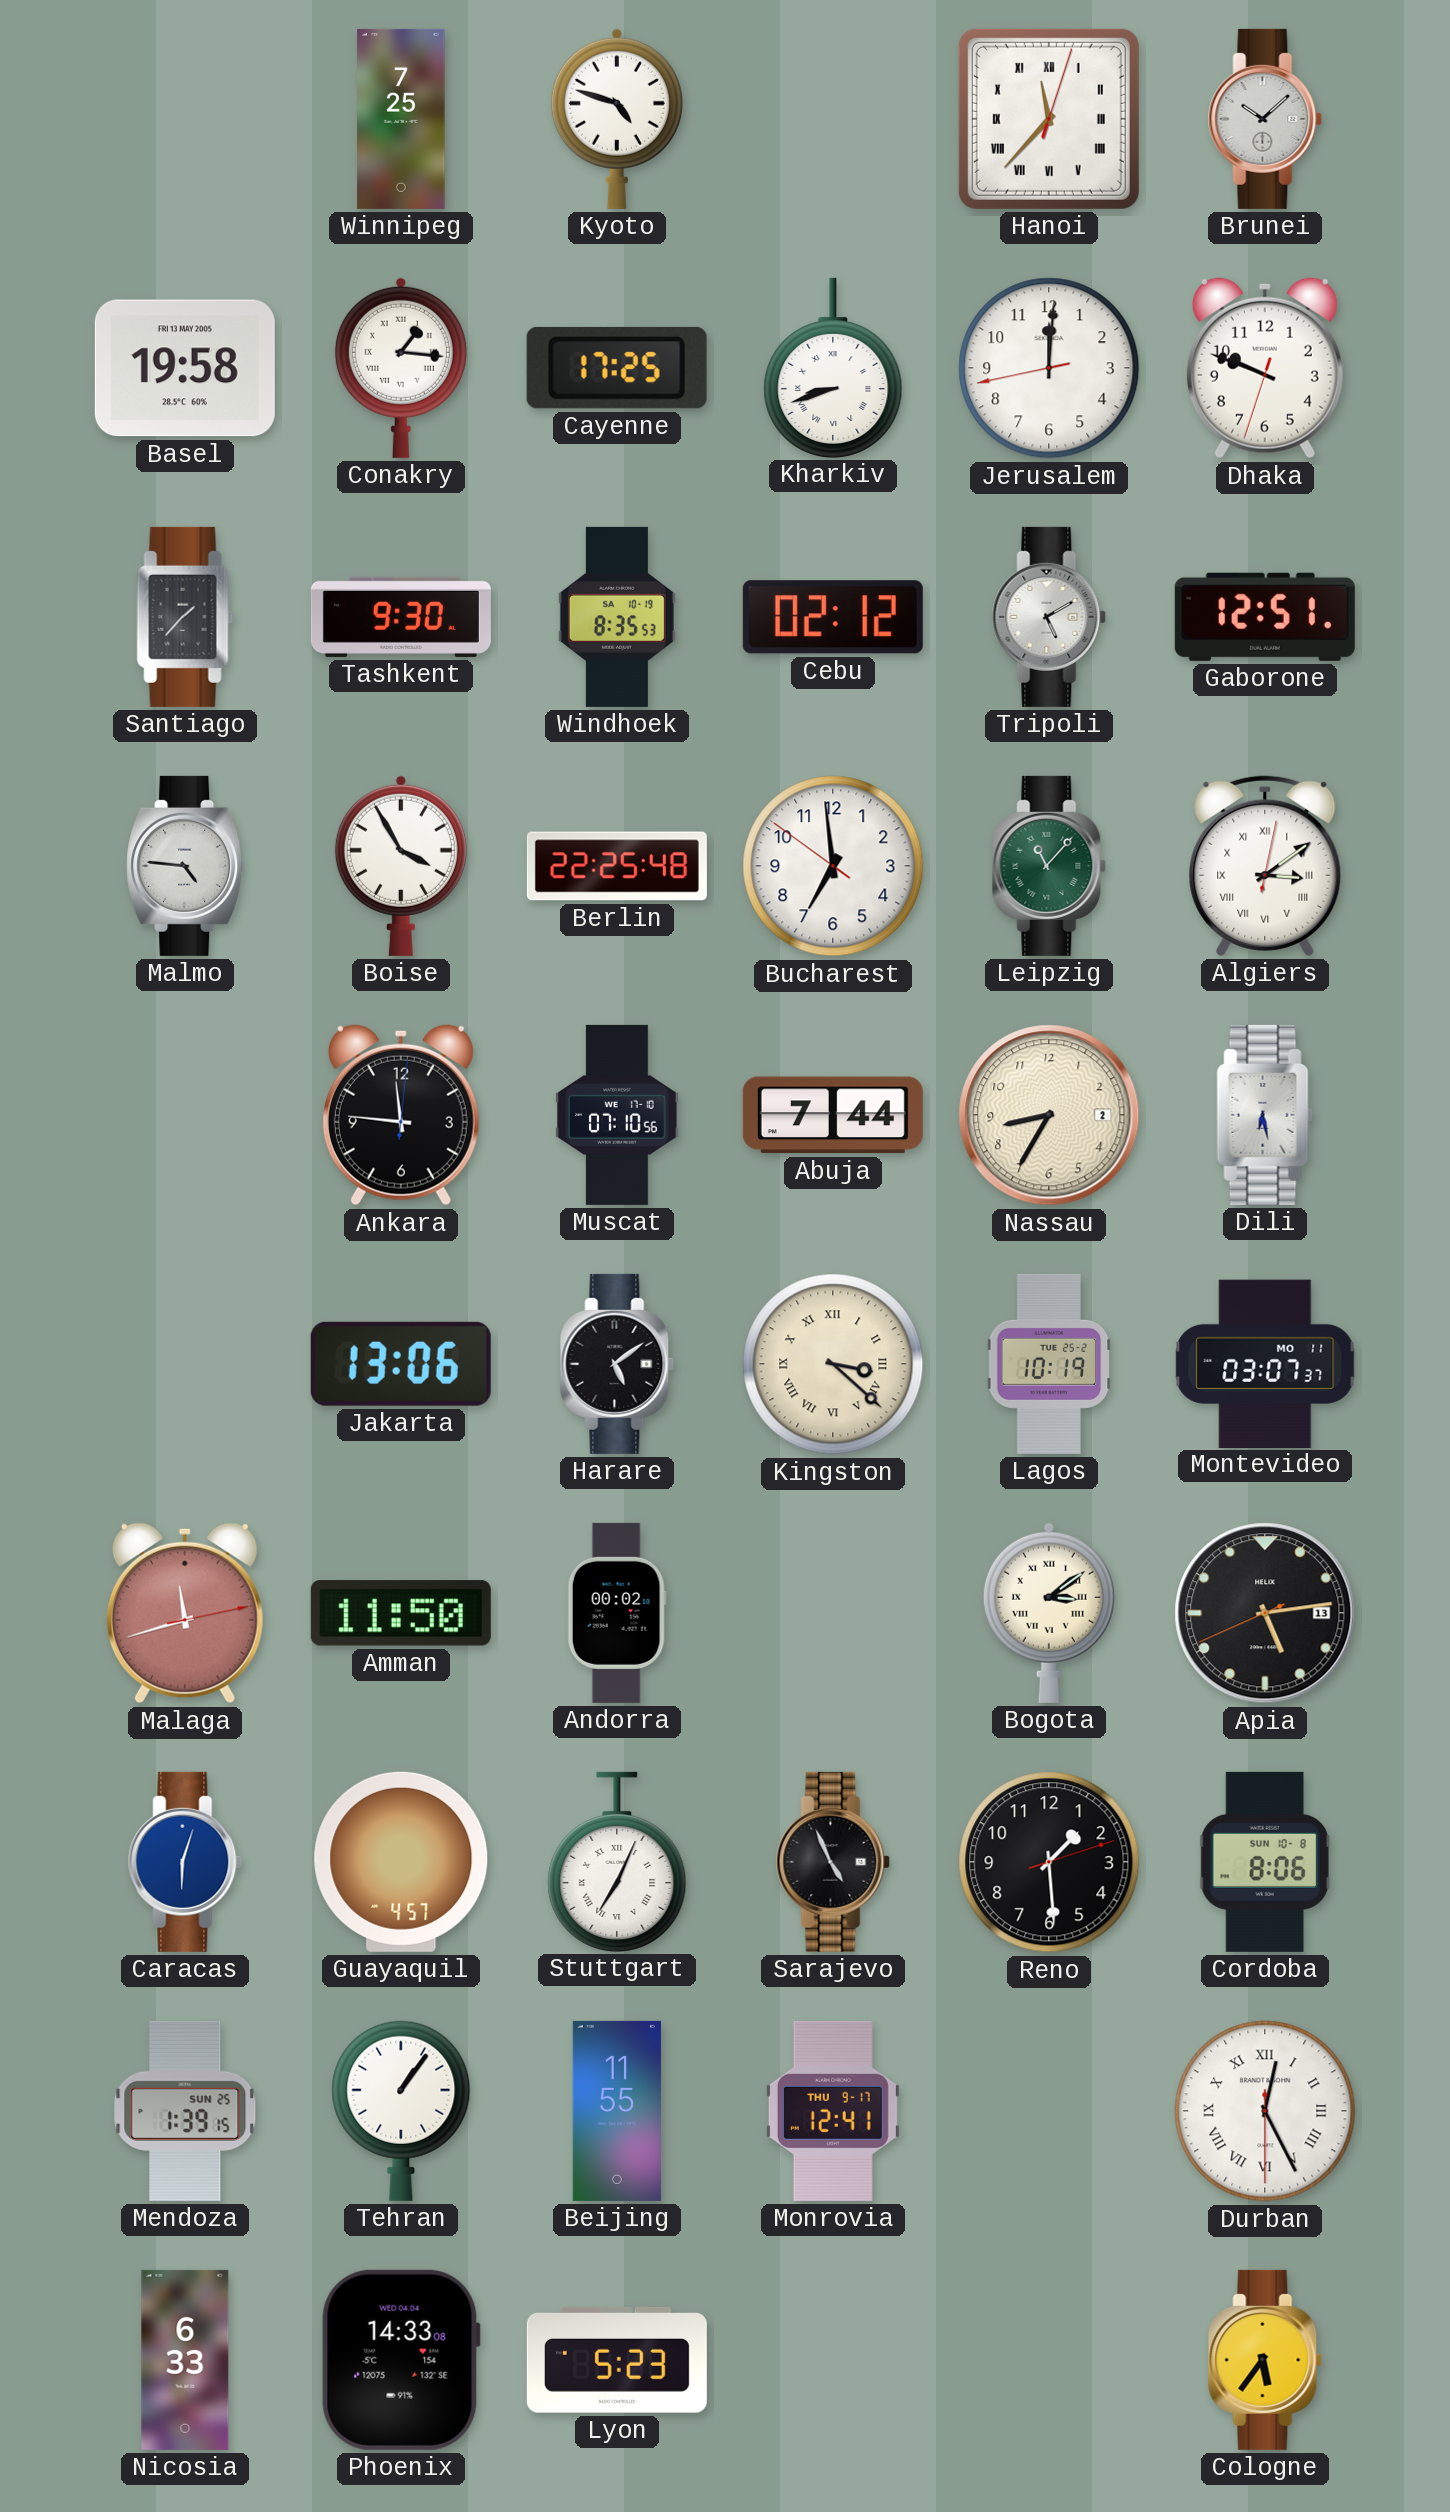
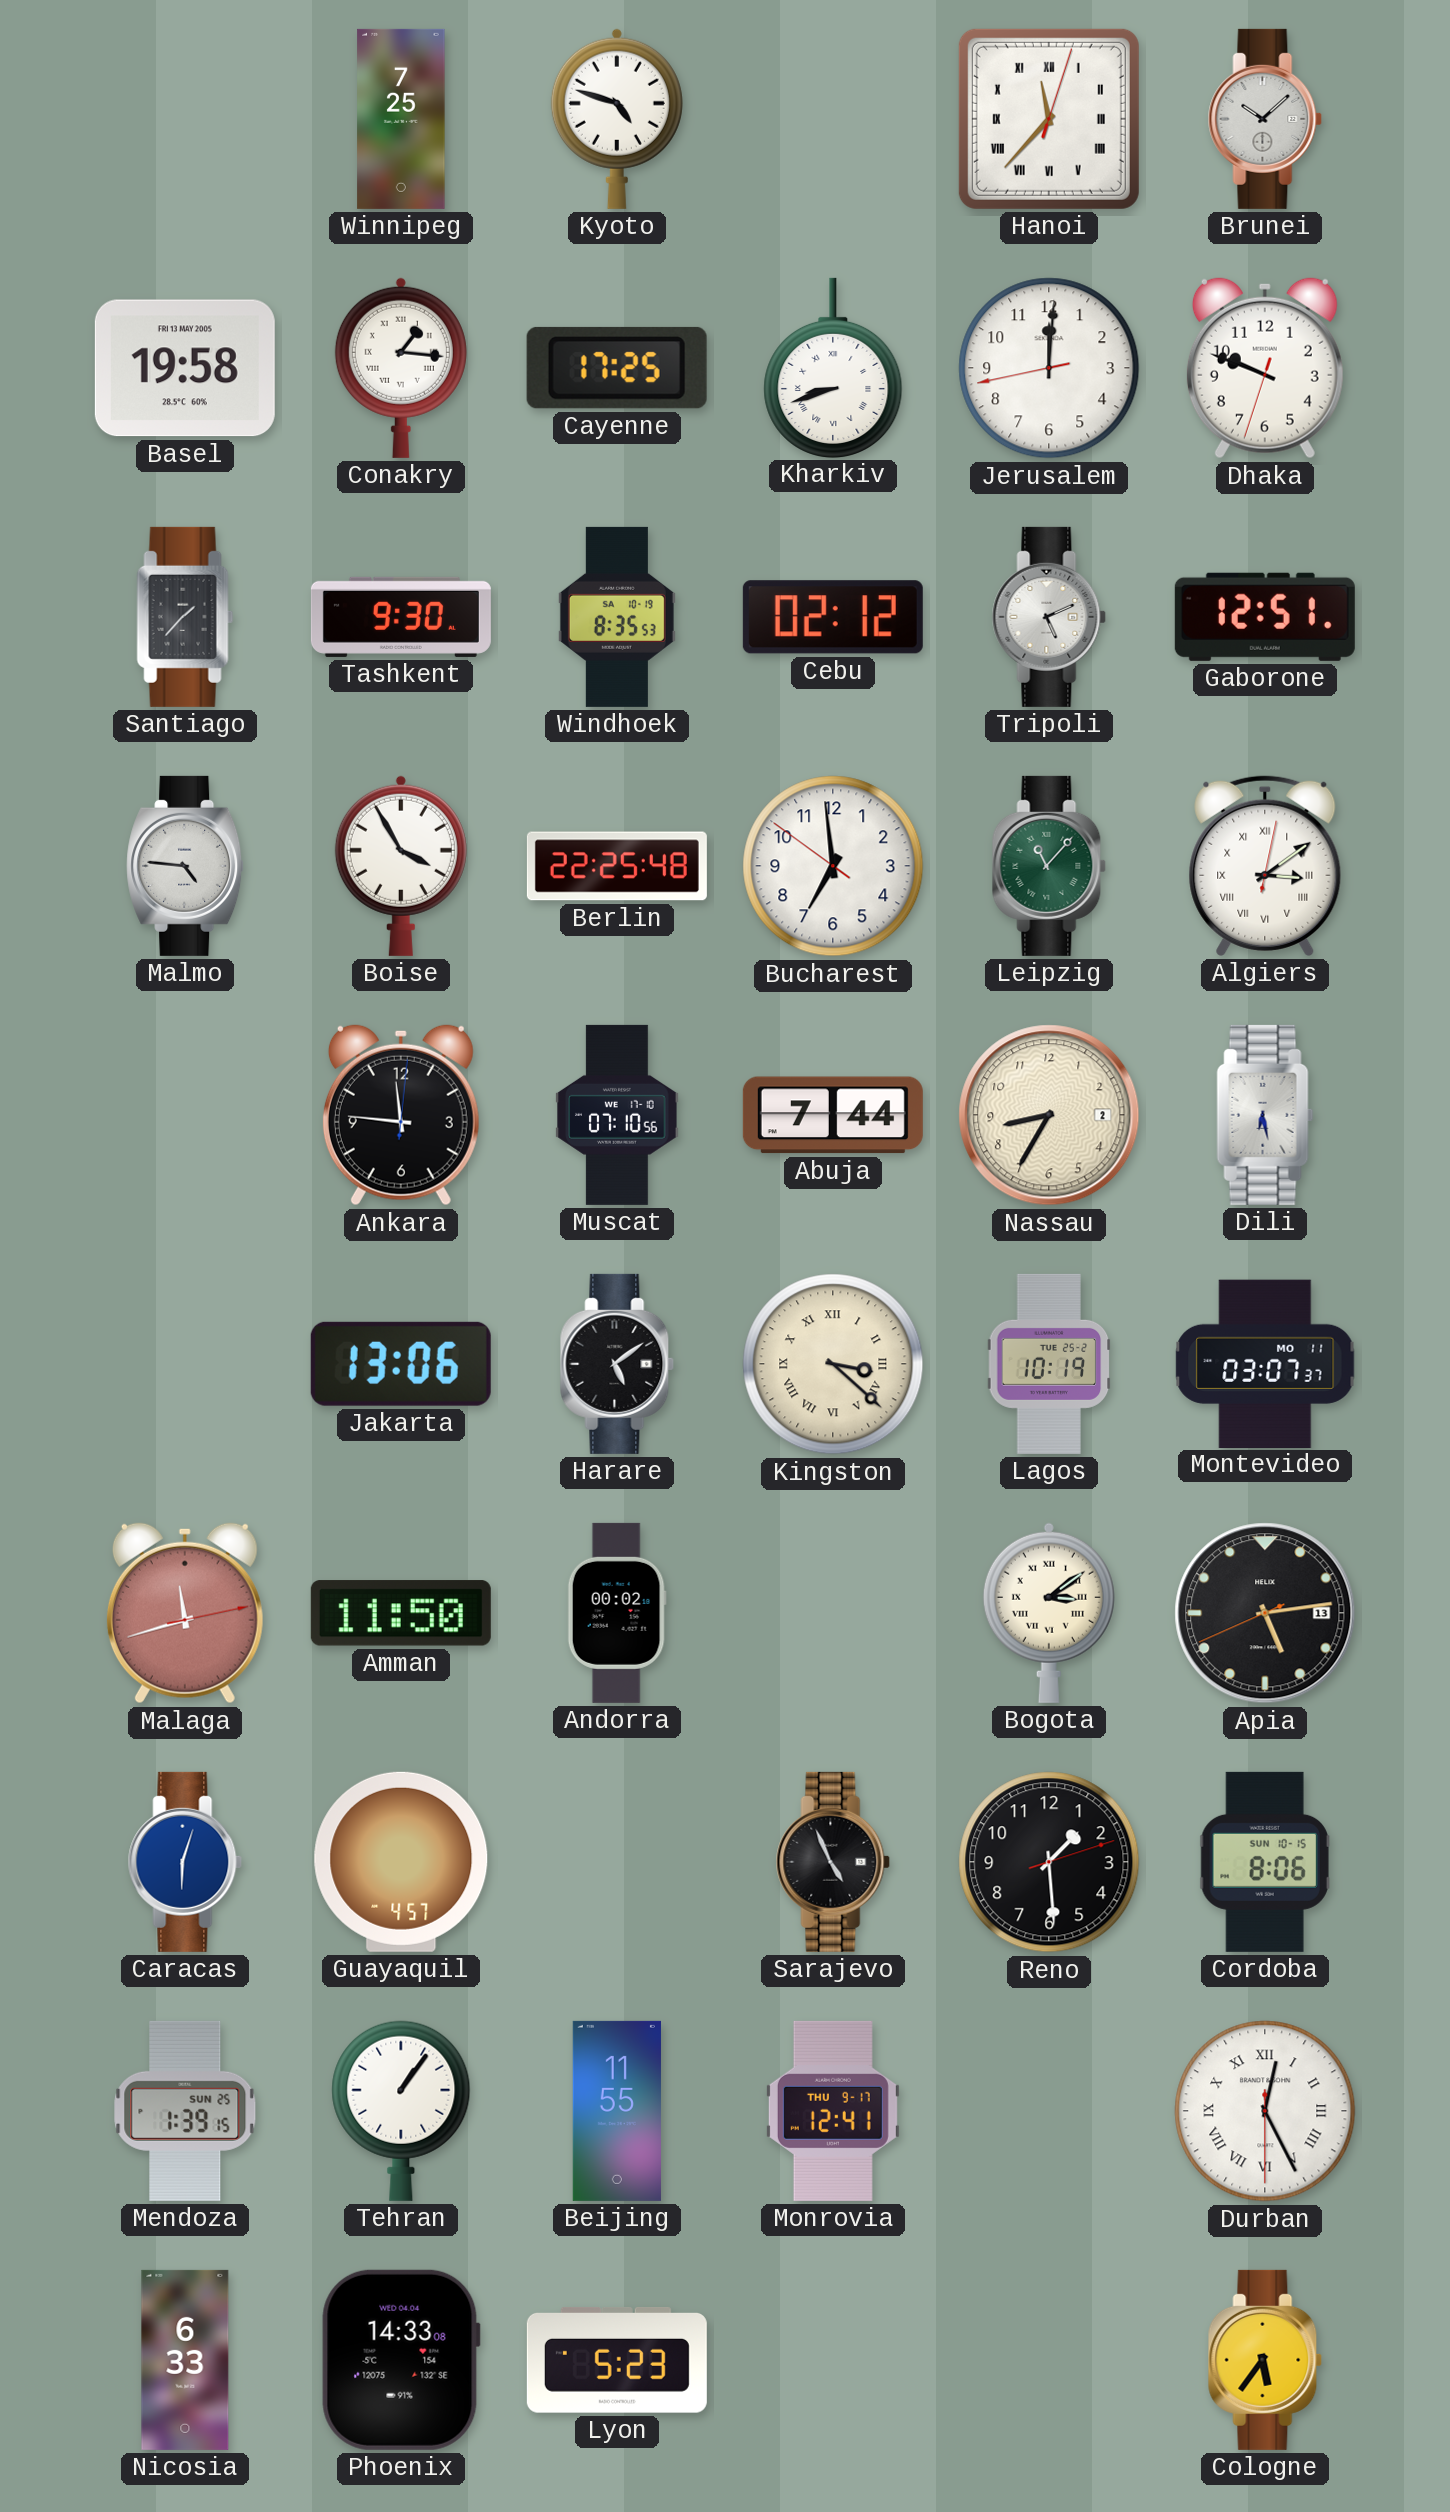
Tripoli: 5:10 -> 5:11 (1049, 617)
Stuttgart: 7:04 -> none (617, 1861)
Cordoba date: SUN 10-8 -> SUN 10-15 (1265, 1862)
